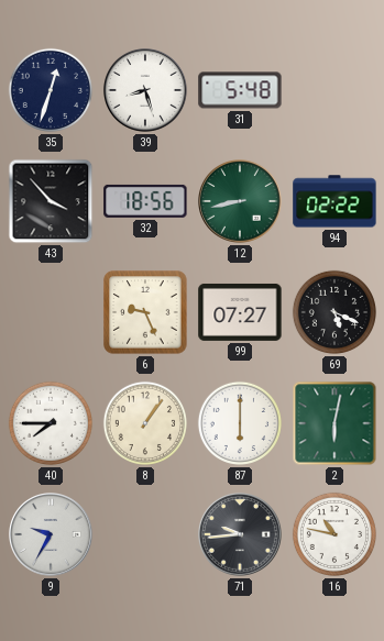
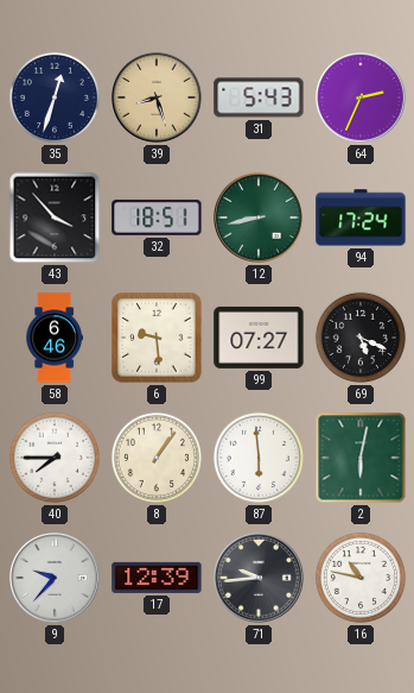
39 dial: white -> champagne (158, 99)
31: 5:48 -> 5:43 (259, 97)
64: none -> 2:34 (362, 99)
32: 18:56 -> 18:51 (157, 218)
94: 02:22 -> 17:24 (361, 218)
58: none -> 6:46 (53, 338)
6: 9:26 -> 9:29 (157, 338)
87: 6:00 -> 5:59 (259, 458)
9: 9:35 -> 9:37 (56, 579)
17: none -> 12:39 (157, 578)
